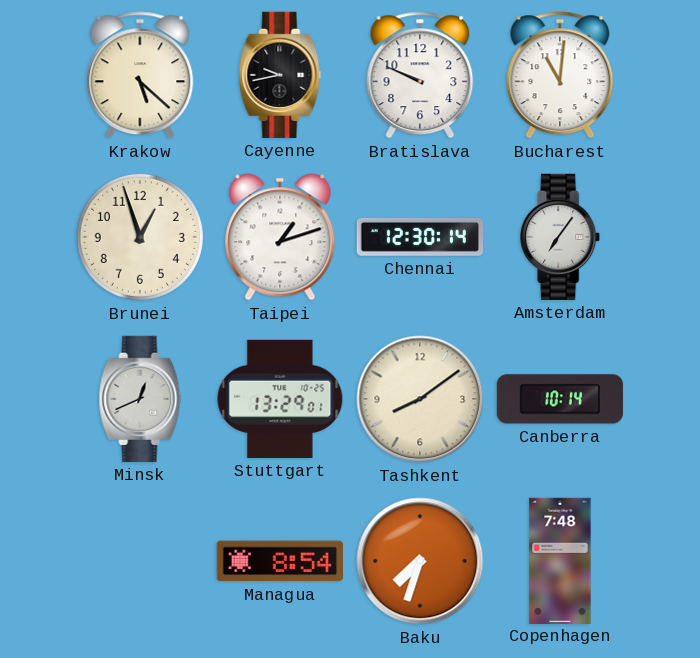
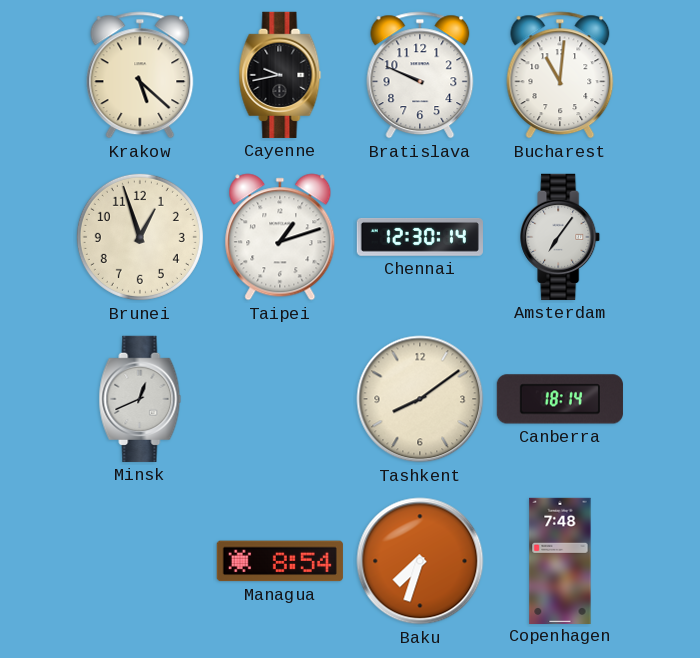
Stuttgart: 13:29 -> none (280, 399)
Canberra: 10:14 -> 18:14 (560, 399)
